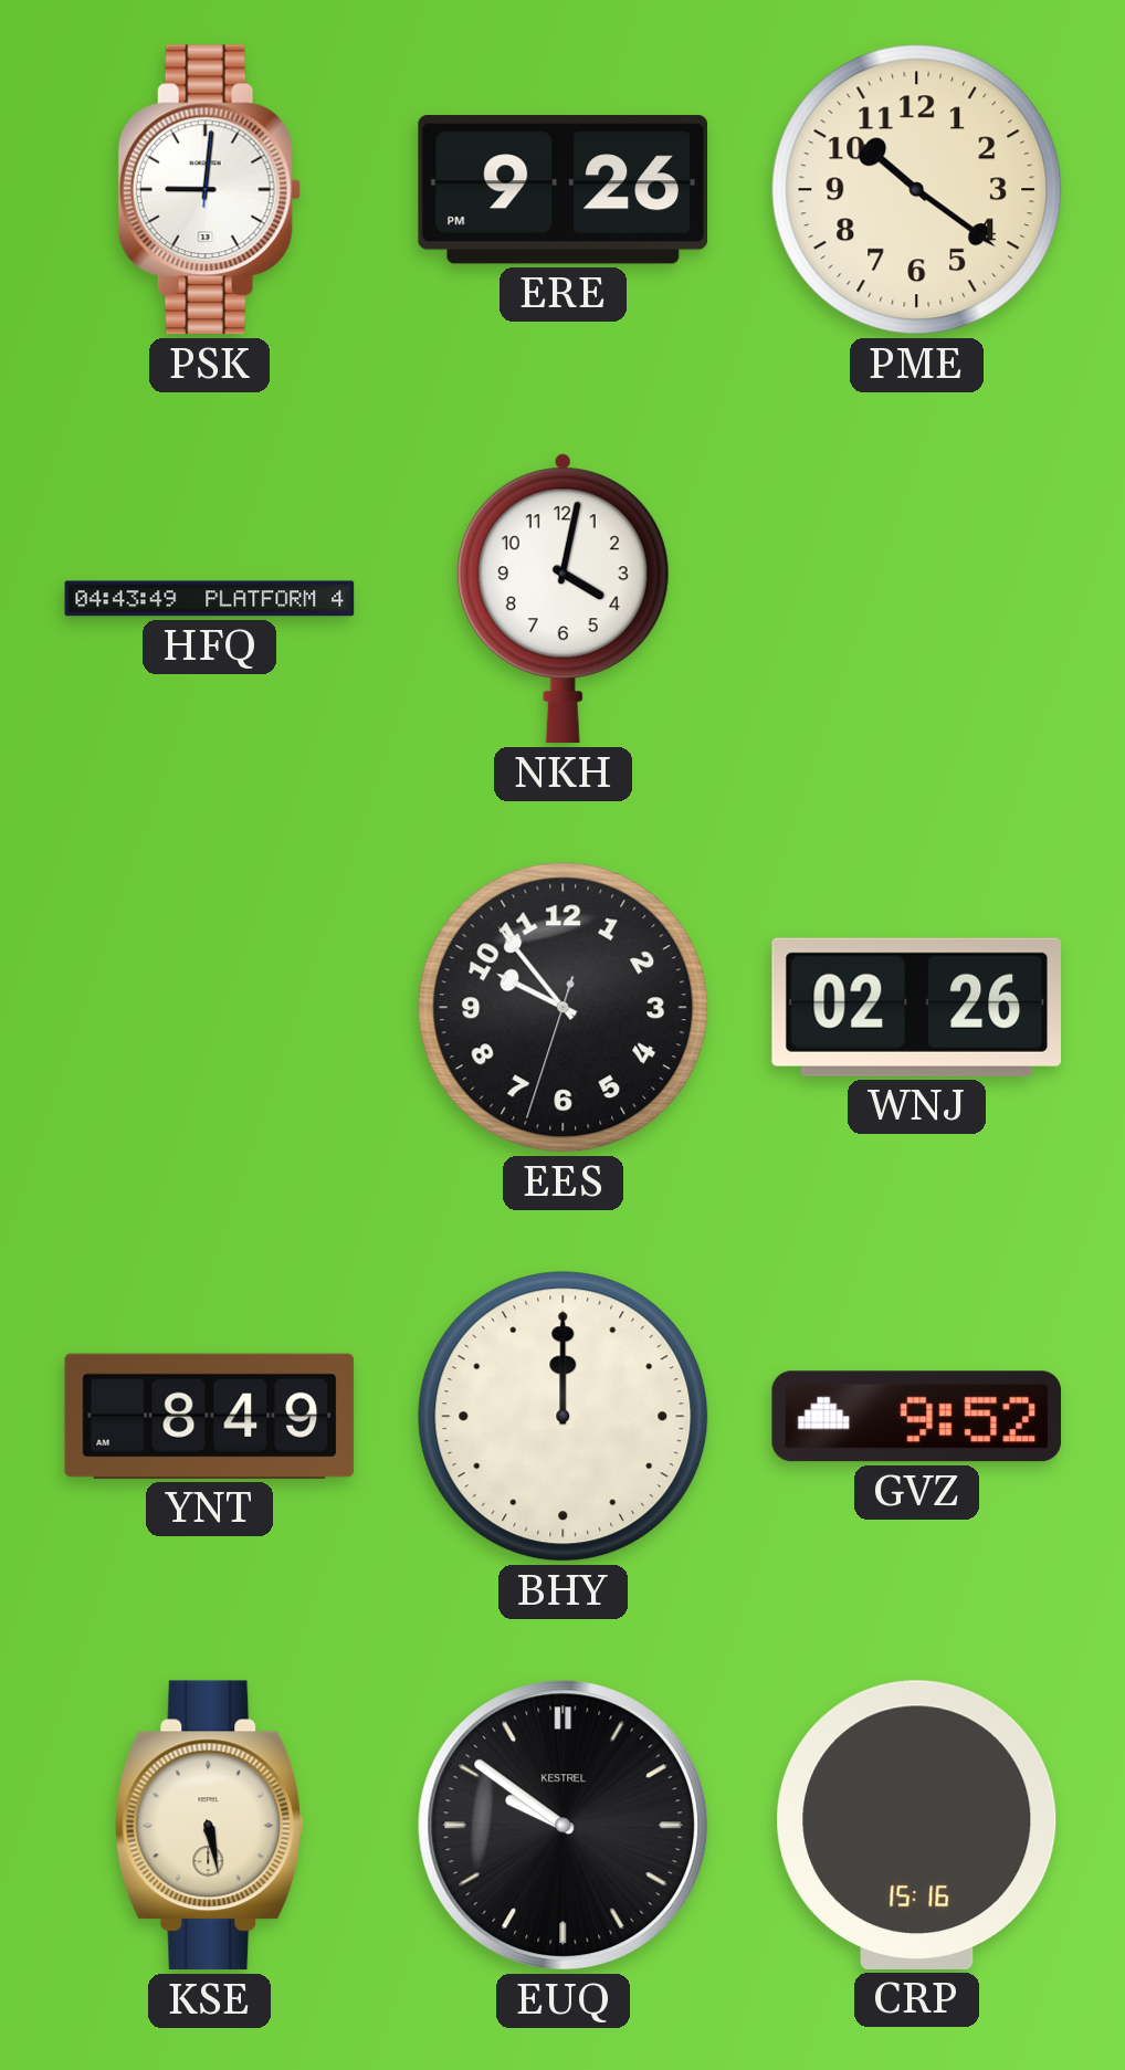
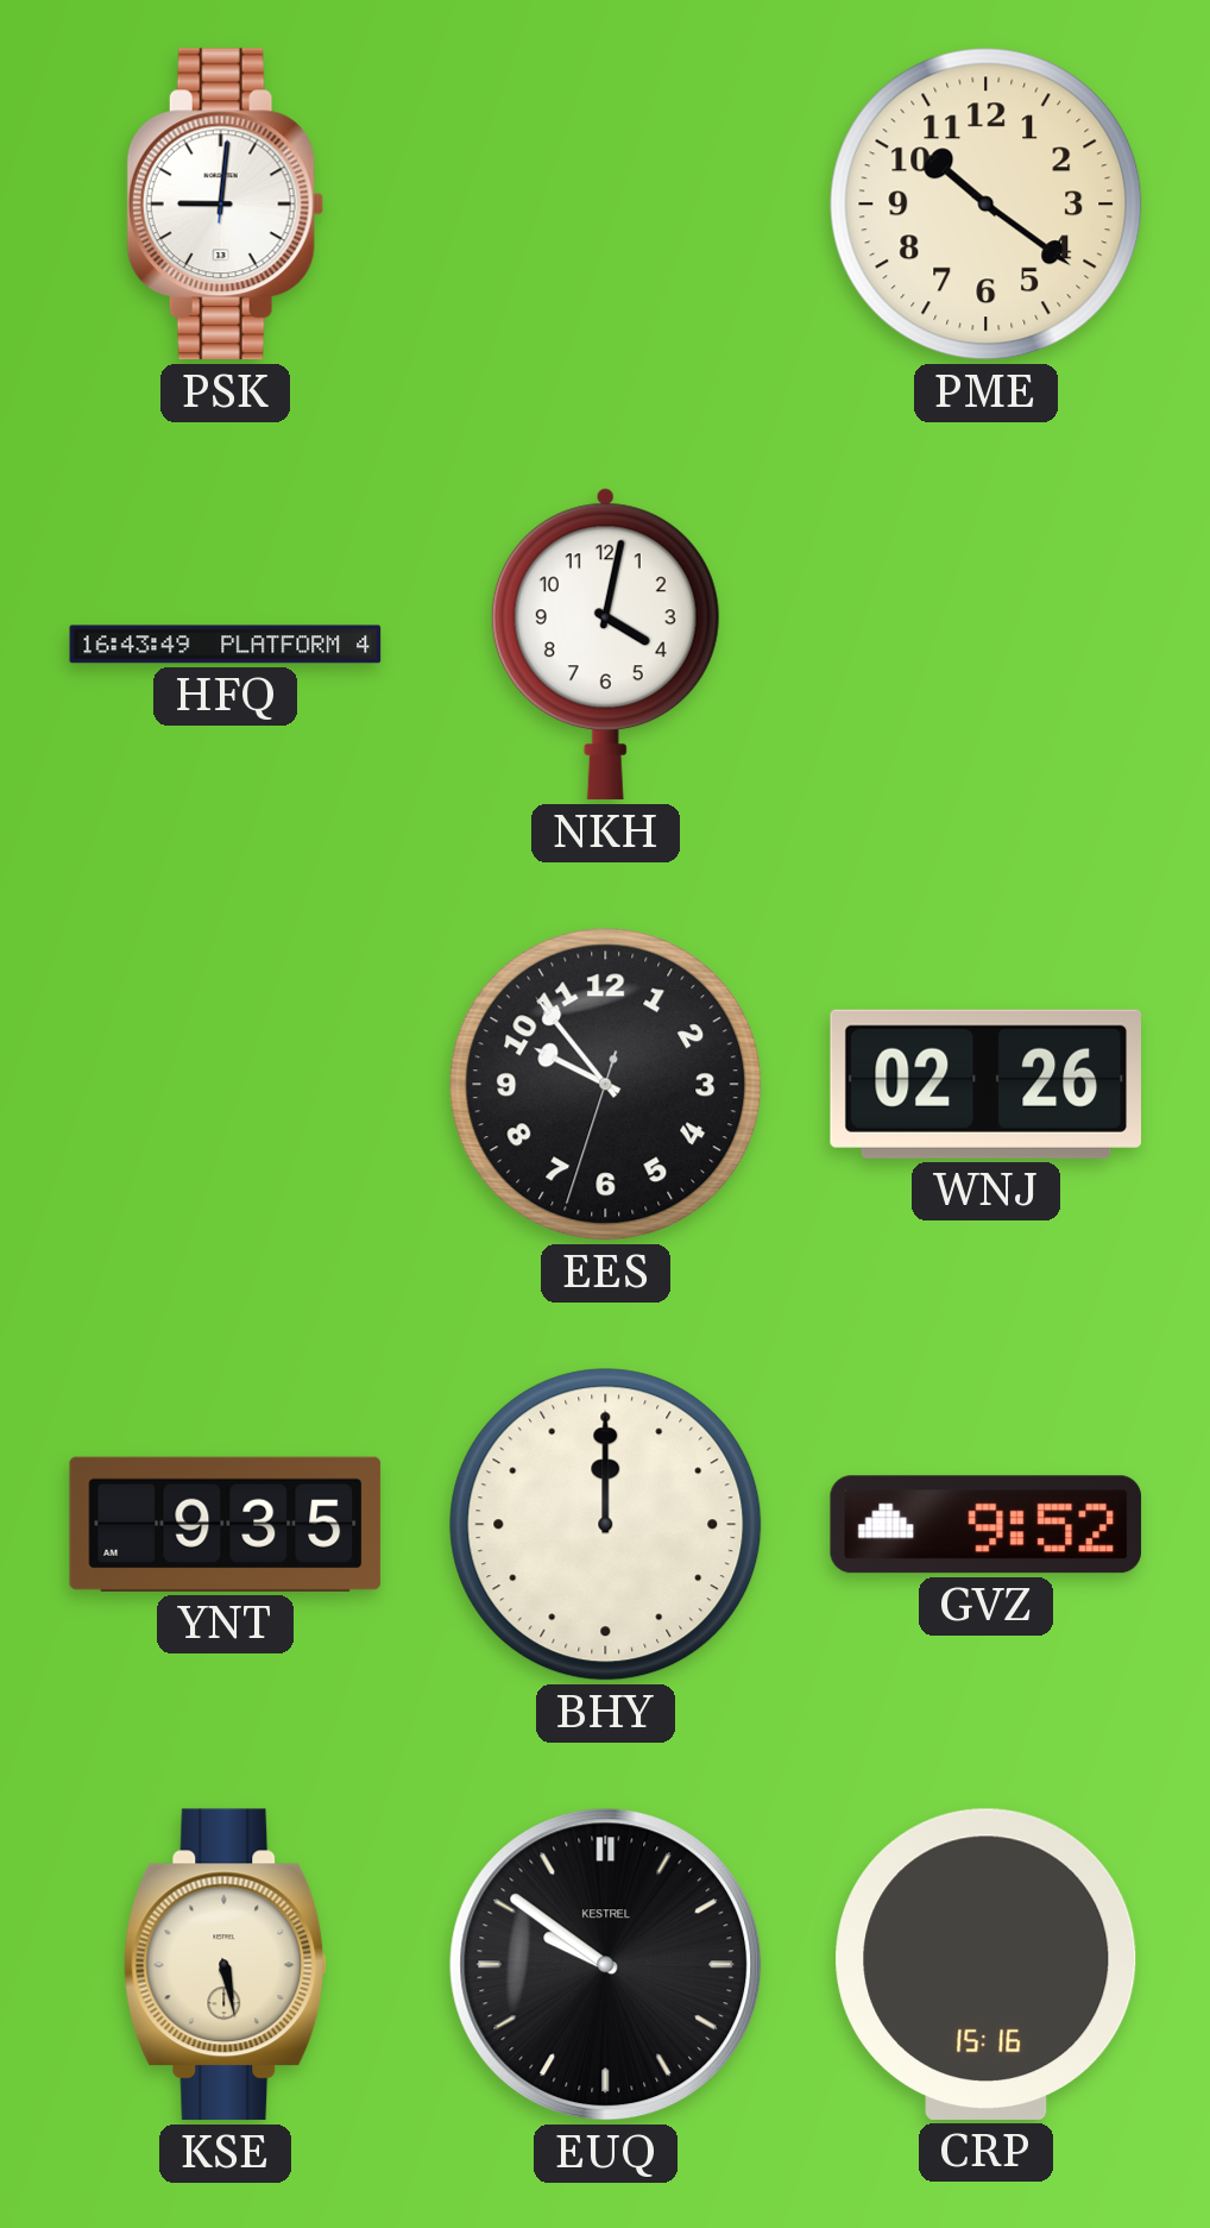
ERE: 9:26 -> none (562, 190)
HFQ: 04:43 -> 16:43 (226, 645)
YNT: 8:49 -> 9:35 (226, 1524)
